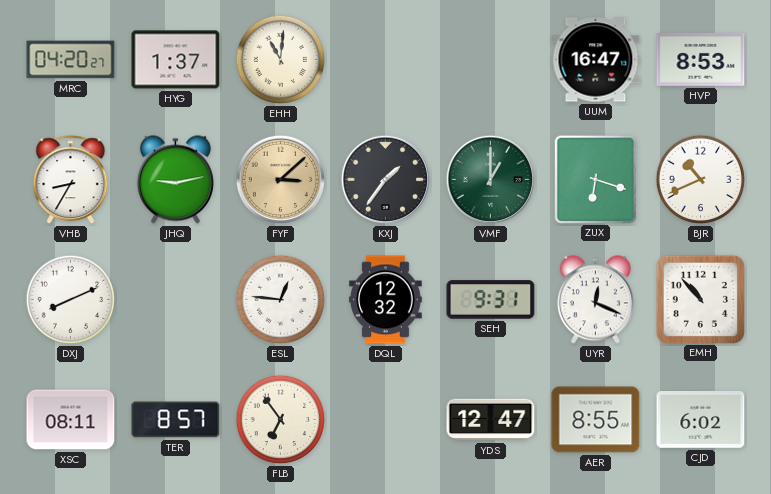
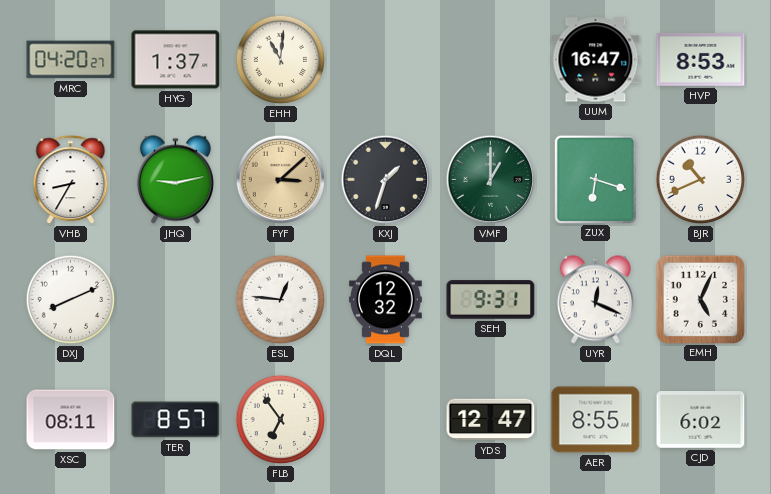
KXJ: 1:36 -> 1:33 (386, 180)
EMH: 10:53 -> 5:04 (700, 299)
